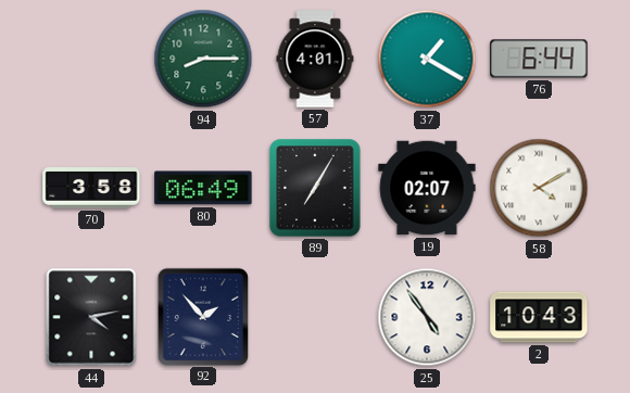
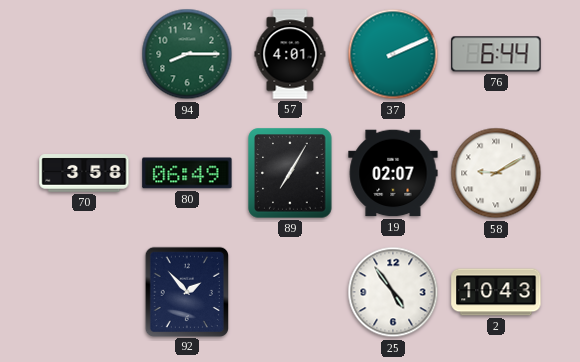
37: 1:20 -> 2:11 (393, 54)
58: 4:10 -> 9:10 (496, 173)
44: 4:13 -> none (91, 317)
